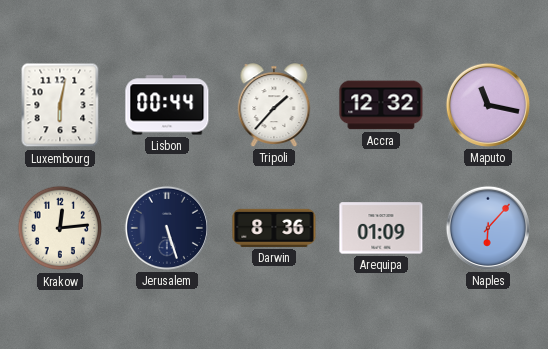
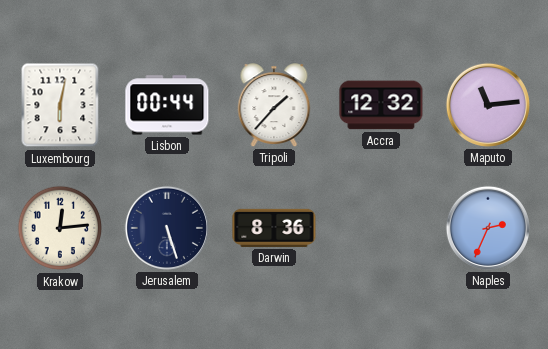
Maputo: 11:17 -> 11:14 (488, 105)
Arequipa: 01:09 -> none (381, 228)
Naples: 6:07 -> 2:34 (488, 228)
